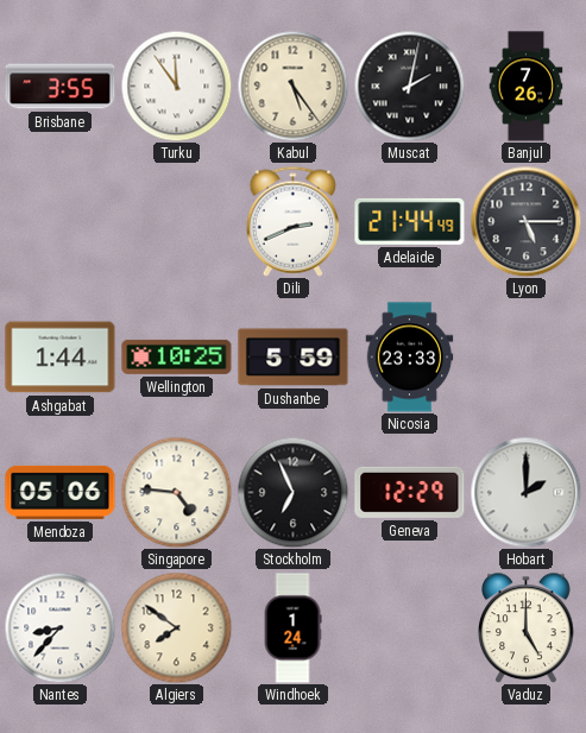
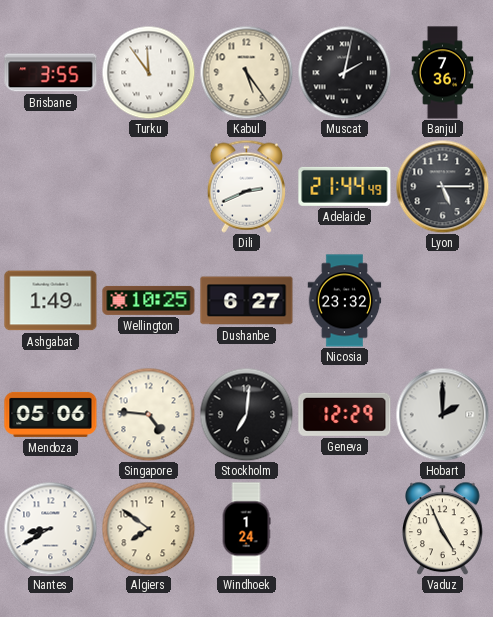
Banjul: 7:26 -> 7:36 (443, 73)
Ashgabat: 1:44 -> 1:49 (51, 301)
Dushanbe: 5:59 -> 6:27 (247, 301)
Nicosia: 23:33 -> 23:32 (345, 301)
Stockholm: 6:56 -> 7:01 (246, 414)
Nantes: 8:37 -> 8:40 (50, 528)
Vaduz: 5:00 -> 4:56 (443, 528)
